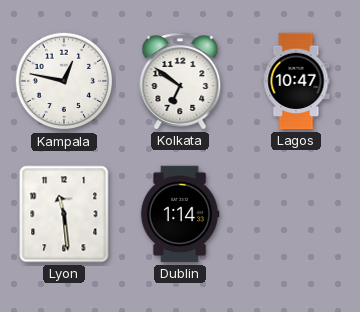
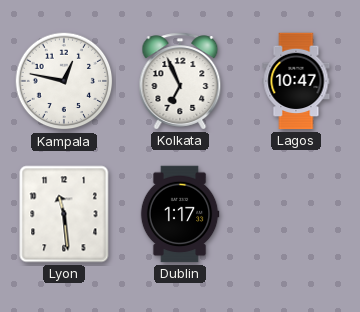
Kolkata: 6:51 -> 6:56 (180, 81)
Dublin: 1:14 -> 1:17 (180, 214)
